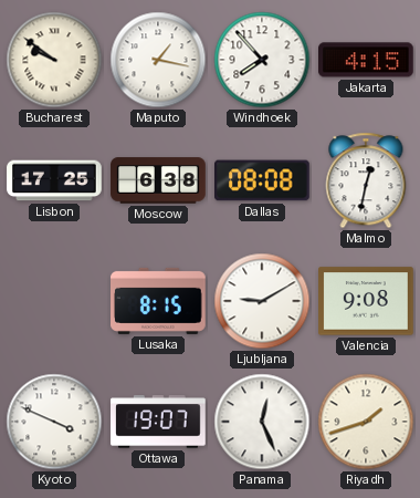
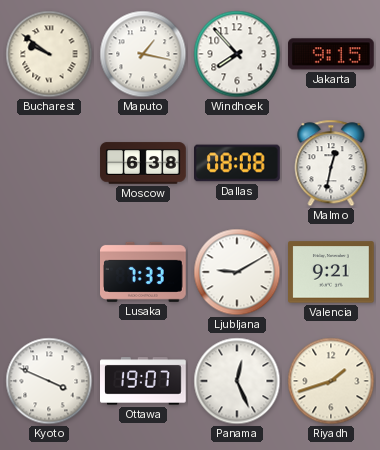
Jakarta: 4:15 -> 9:15 (332, 54)
Lisbon: 17:25 -> none (54, 180)
Lusaka: 8:15 -> 7:33 (144, 272)
Valencia: 9:08 -> 9:21 (332, 272)
